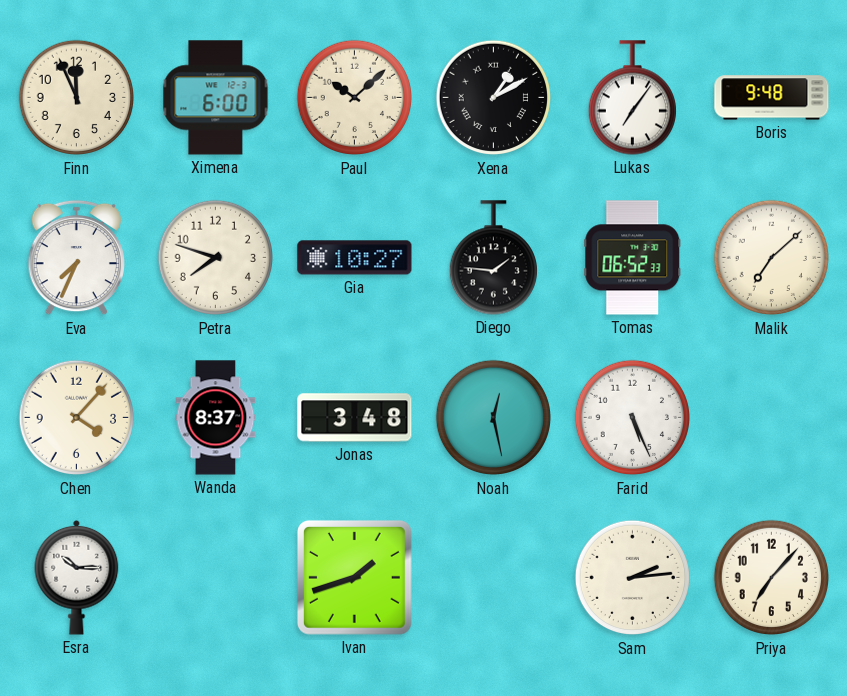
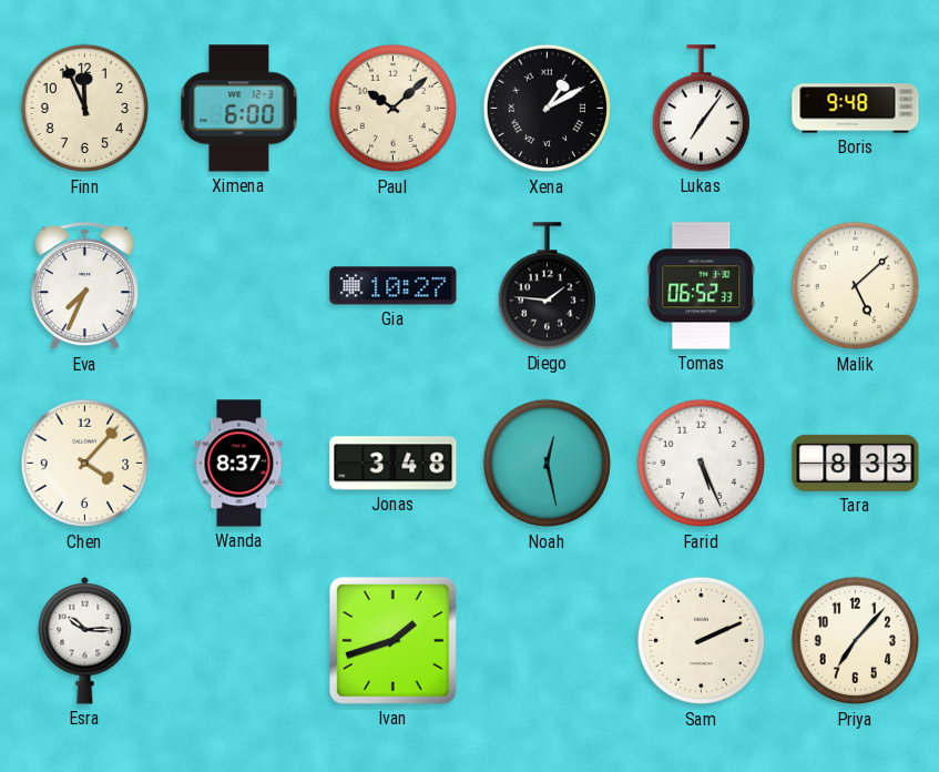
Petra: 7:48 -> none (216, 258)
Malik: 7:08 -> 5:08 (856, 286)
Tara: none -> 8:33 (856, 463)
Sam: 2:14 -> 2:11 (702, 641)
